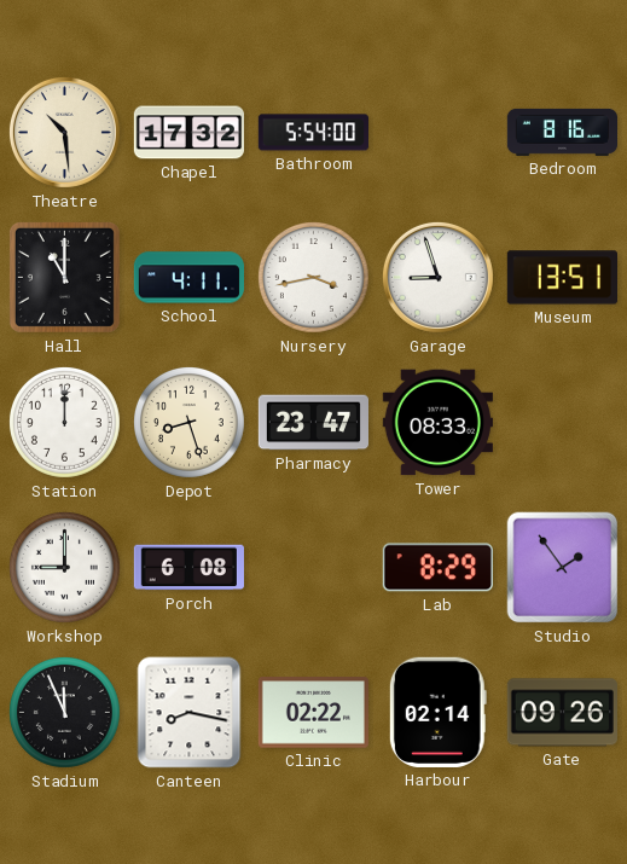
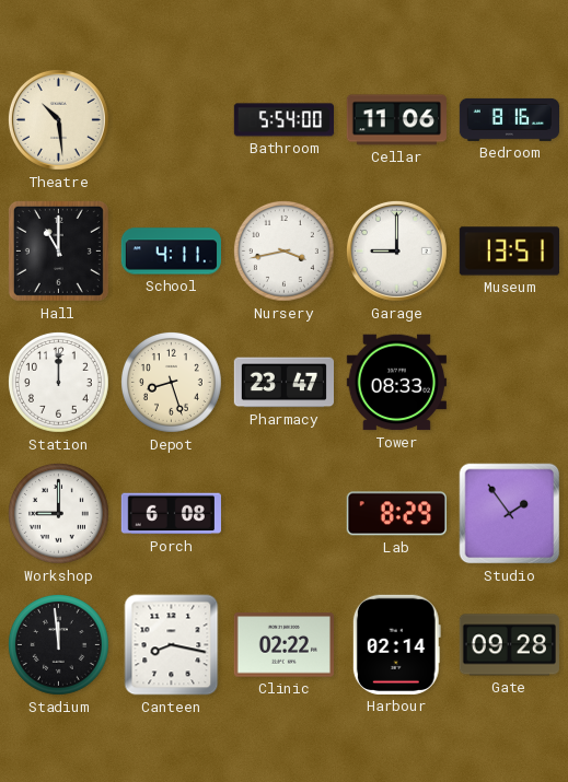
Chapel: 17:32 -> none (188, 133)
Cellar: none -> 11:06 (396, 120)
Garage: 8:57 -> 9:00 (396, 250)
Stadium: 11:56 -> 11:59 (58, 644)
Gate: 09:26 -> 09:28 (509, 645)
